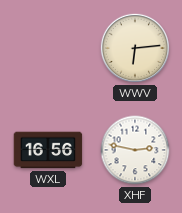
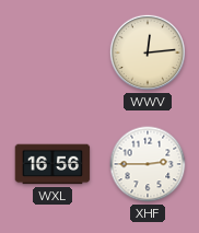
WWV: 6:14 -> 12:14 (148, 53)
XHF: 2:47 -> 2:45 (148, 164)
